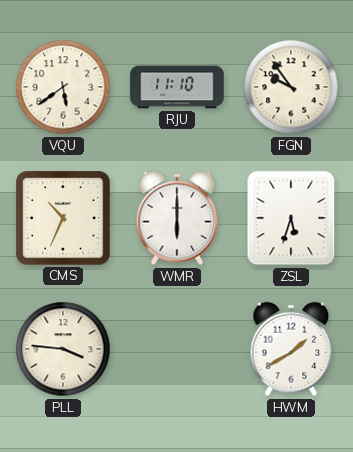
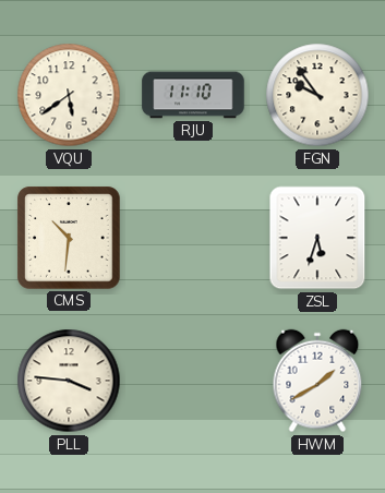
CMS: 10:34 -> 10:31 (69, 238)
WMR: 6:00 -> none (177, 218)
